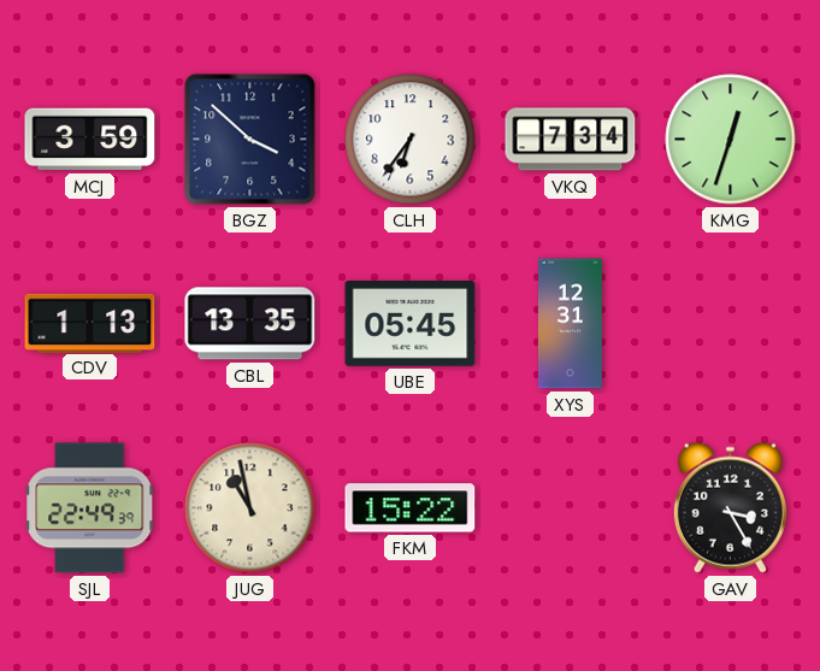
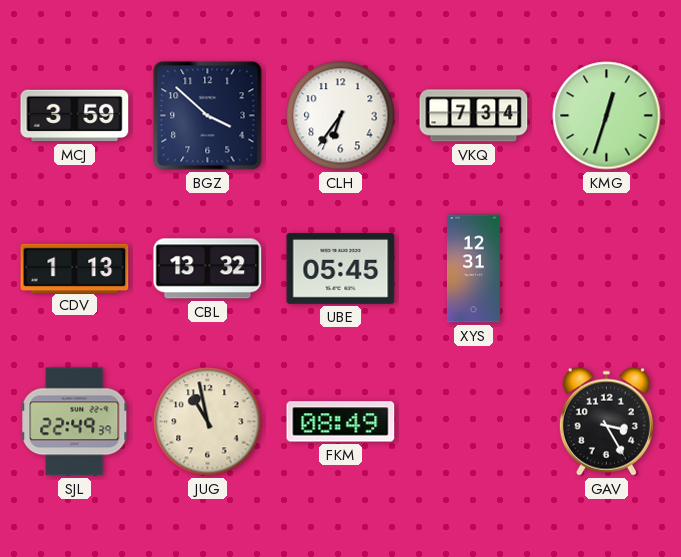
CBL: 13:35 -> 13:32 (208, 269)
FKM: 15:22 -> 08:49 (341, 422)
